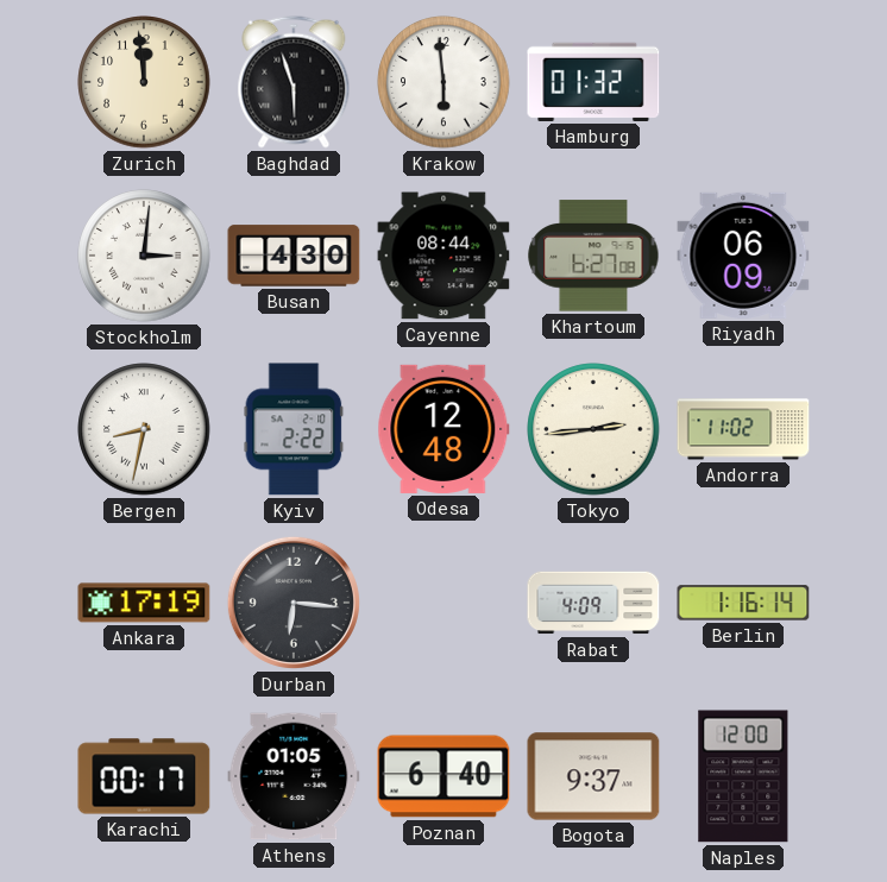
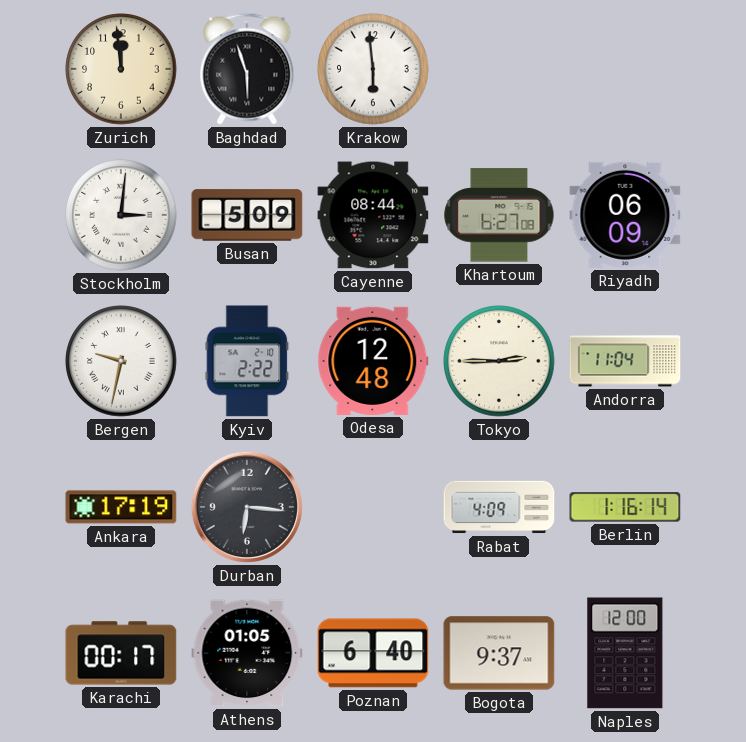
Hamburg: 01:32 -> none (593, 82)
Busan: 4:30 -> 5:09 (247, 215)
Bergen: 8:32 -> 9:32 (121, 361)
Tokyo: 2:44 -> 2:45 (499, 361)
Andorra: 11:02 -> 11:04 (625, 361)
